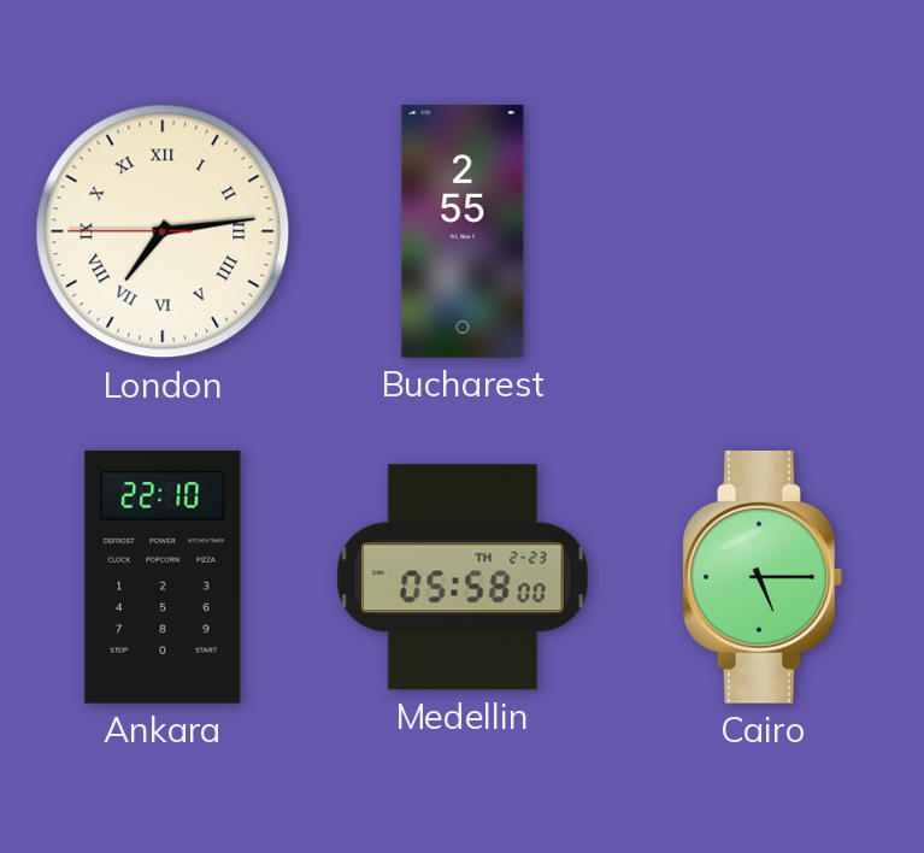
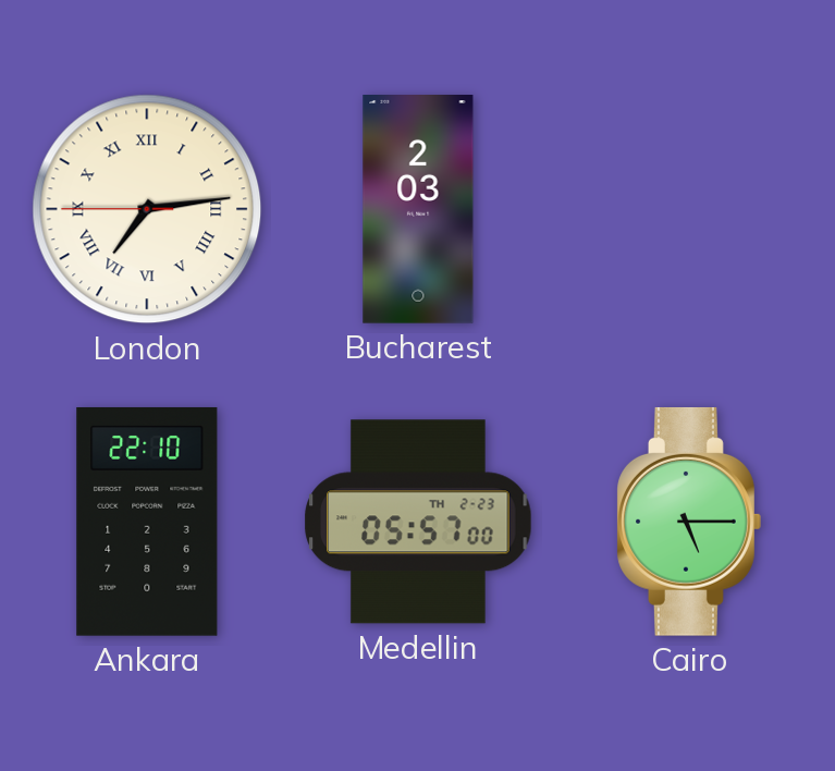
Bucharest: 2:55 -> 2:03 (418, 210)
Medellin: 05:58 -> 05:57 (418, 522)
